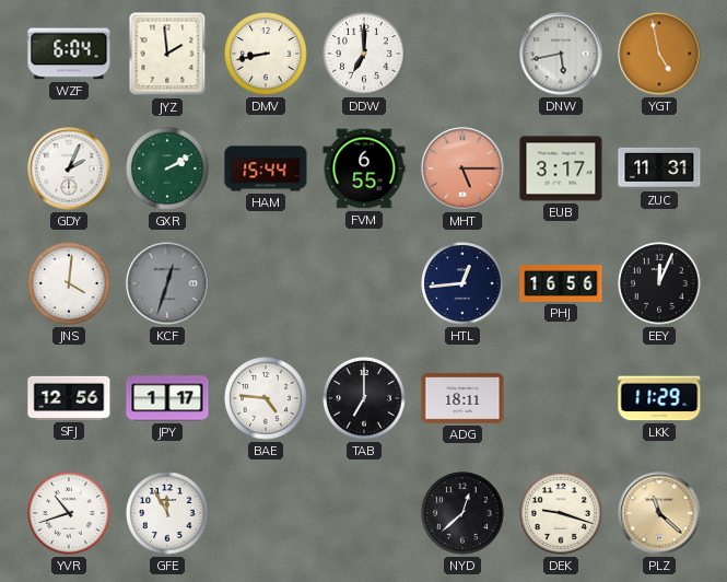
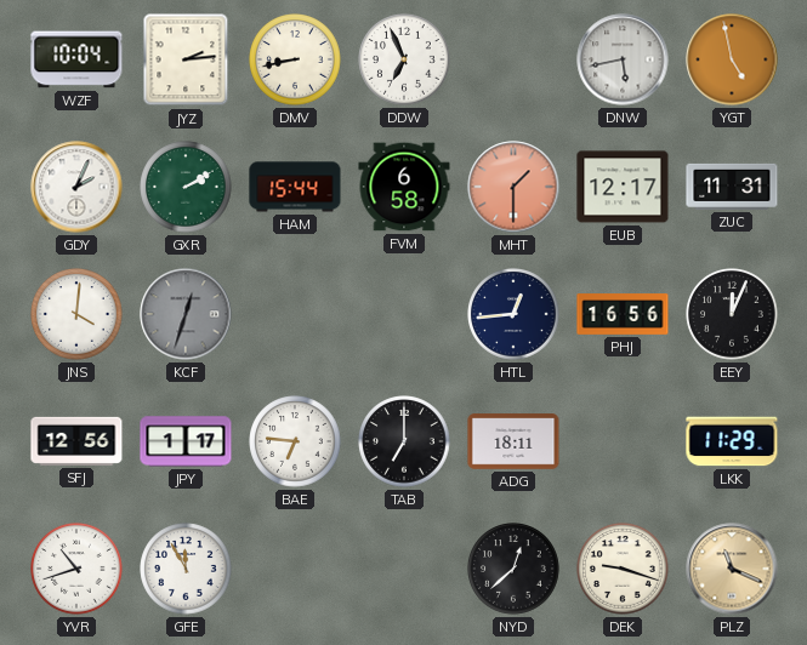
WZF: 6:04 -> 10:04 (76, 59)
JYZ: 1:59 -> 2:14 (186, 59)
DDW: 7:00 -> 6:56 (404, 59)
FVM: 6:55 -> 6:58 (404, 187)
MHT: 5:15 -> 1:30 (513, 187)
EUB: 3:17 -> 12:17 (623, 187)
BAE: 4:46 -> 6:46 (295, 441)
PLZ: 11:22 -> 11:19 (732, 569)
